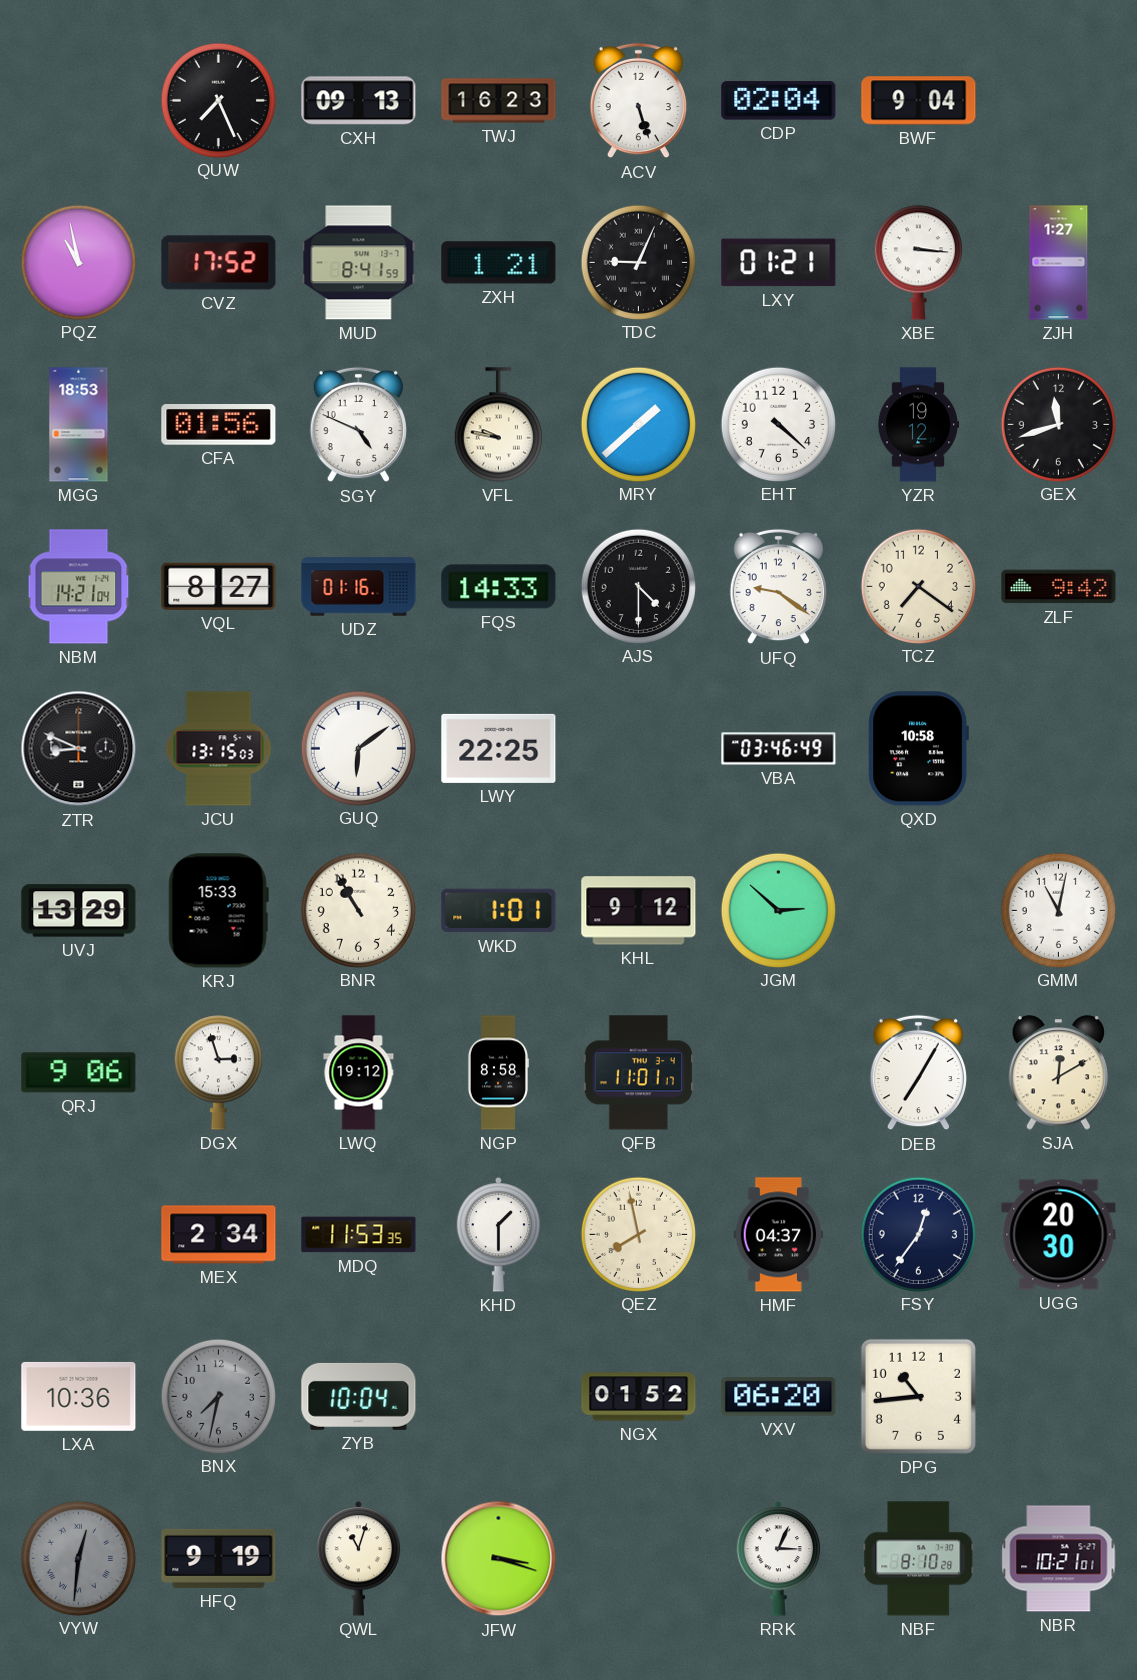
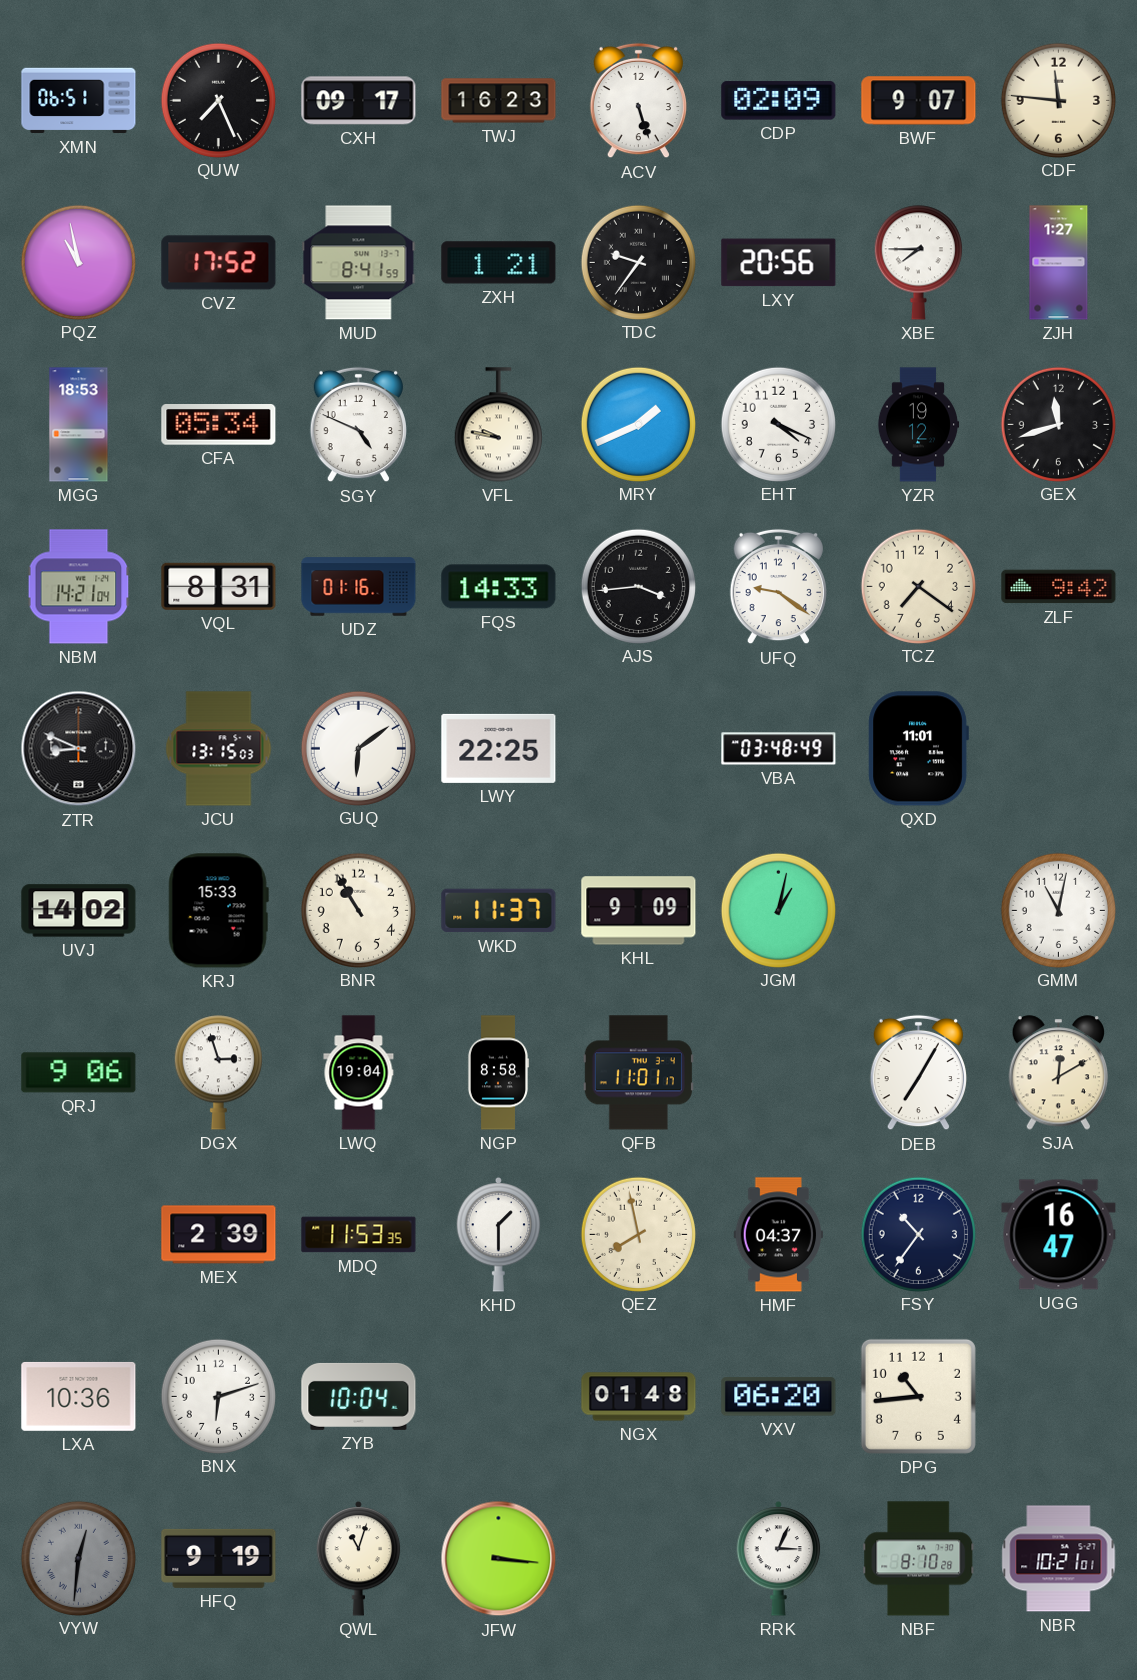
XMN: none -> 06:51 (79, 101)
CXH: 09:13 -> 09:17 (359, 101)
CDP: 02:04 -> 02:09 (779, 101)
BWF: 9:04 -> 9:07 (919, 101)
CDF: none -> 11:46 (1058, 100)
TDC: 9:04 -> 9:36 (638, 262)
LXY: 01:21 -> 20:56 (779, 263)
XBE: 3:16 -> 7:45 (918, 263)
CFA: 01:56 -> 05:34 (219, 425)
MRY: 1:38 -> 1:41 (638, 424)
EHT: 4:22 -> 4:19 (778, 424)
VQL: 8:27 -> 8:31 (219, 586)
AJS: 4:30 -> 3:44 (638, 586)
VBA: 03:46 -> 03:48 (779, 749)
QXD: 10:58 -> 11:01 (918, 749)
UVJ: 13:29 -> 14:02 (79, 911)
WKD: 1:01 -> 11:37 (499, 911)
KHL: 9:12 -> 9:09 (639, 911)
JGM: 2:52 -> 1:02 (778, 910)
LWQ: 19:12 -> 19:04 (359, 1073)
MEX: 2:34 -> 2:39 (219, 1235)
FSY: 12:36 -> 10:36 (918, 1234)
UGG: 20:30 -> 16:47 (1059, 1235)
BNX: 7:32 -> 6:12 (218, 1396)
BNX dial: grey -> white (218, 1396)
NGX: 01:52 -> 01:48 (639, 1397)
JFW: 3:18 -> 3:16 (499, 1559)
